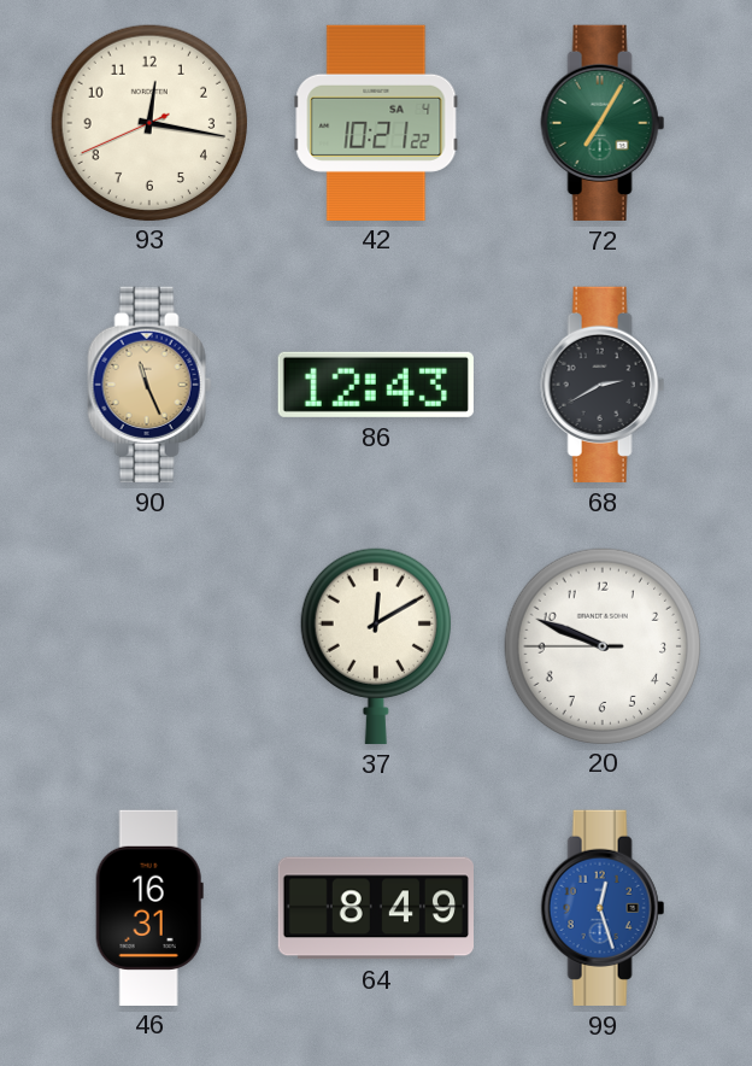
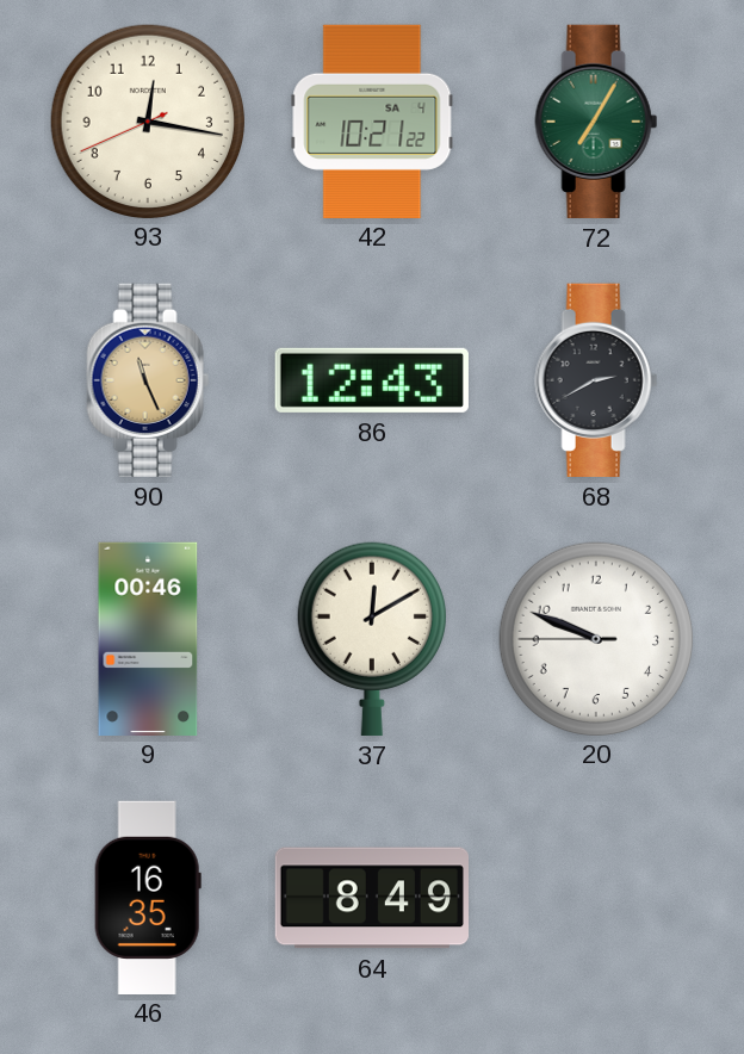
9: none -> 00:46 (148, 638)
46: 16:31 -> 16:35 (148, 897)
99: 12:27 -> none (603, 908)
